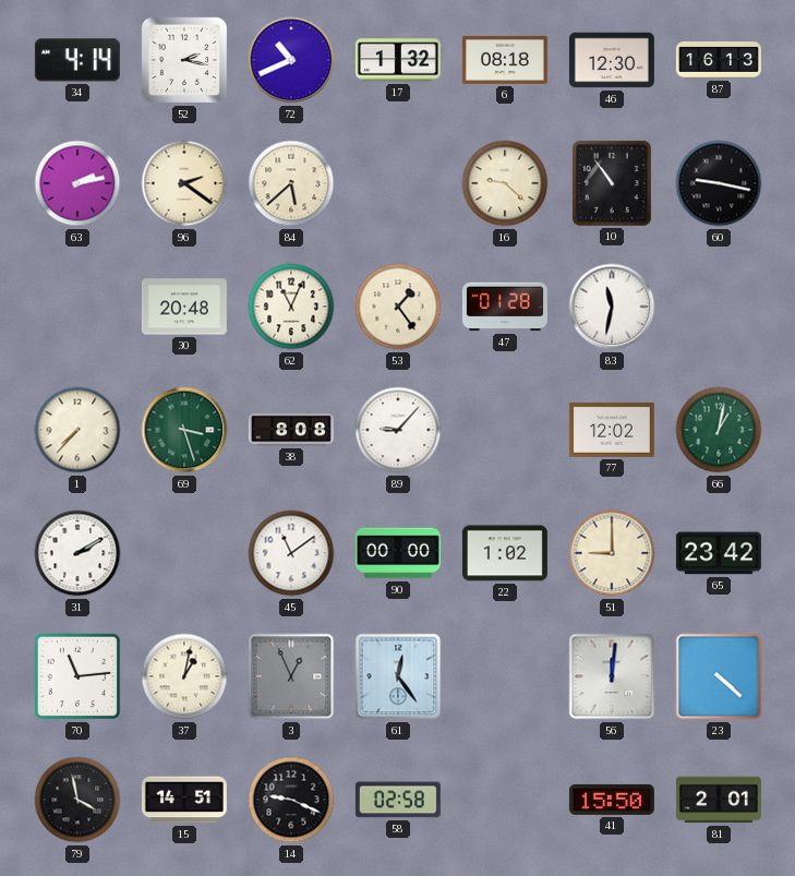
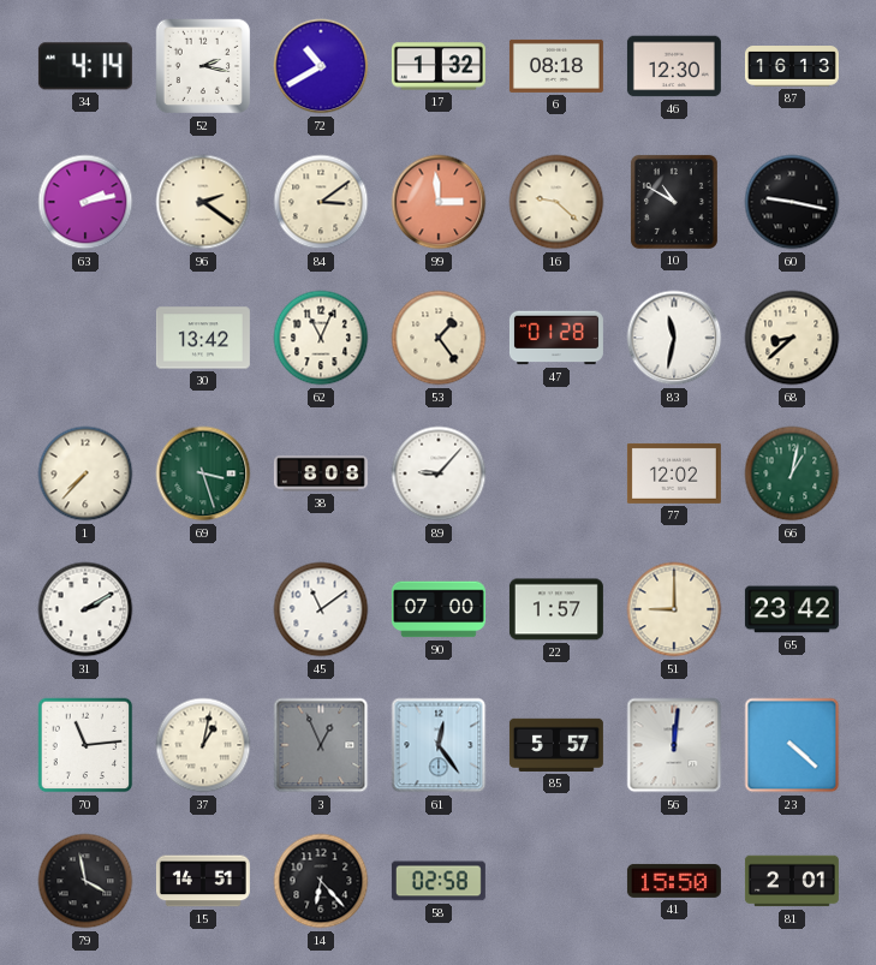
72: 10:41 -> 10:40 (321, 66)
84: 5:38 -> 3:09 (321, 202)
99: none -> 2:59 (439, 202)
10: 10:54 -> 10:50 (674, 202)
30: 20:48 -> 13:42 (203, 338)
68: none -> 8:38 (792, 338)
90: 00:00 -> 07:00 (439, 609)
22: 1:02 -> 1:57 (556, 609)
85: none -> 5:57 (556, 745)
14: 9:19 -> 6:23 (321, 881)
